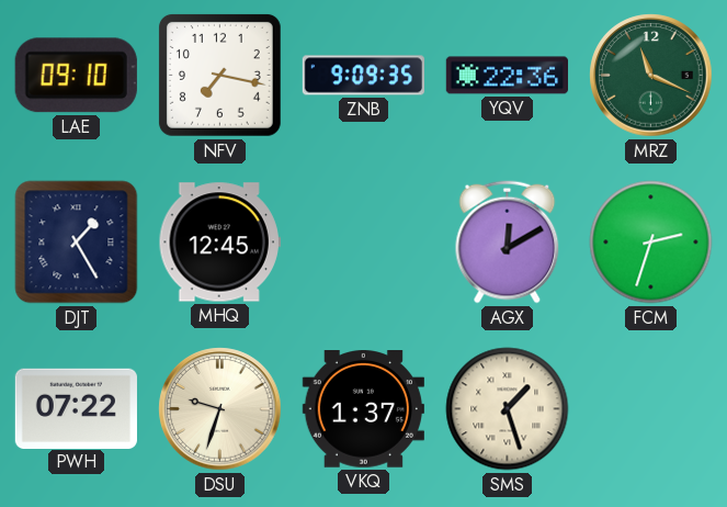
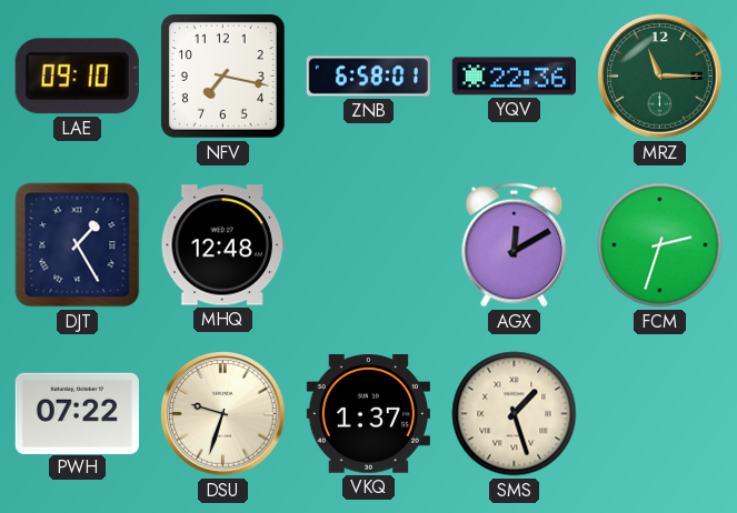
ZNB: 9:09 -> 6:58 (368, 77)
MRZ: 11:19 -> 11:15 (660, 77)
MHQ: 12:45 -> 12:48 (222, 245)
